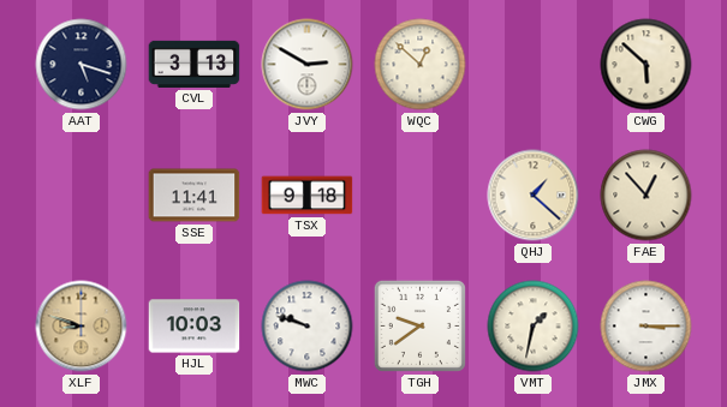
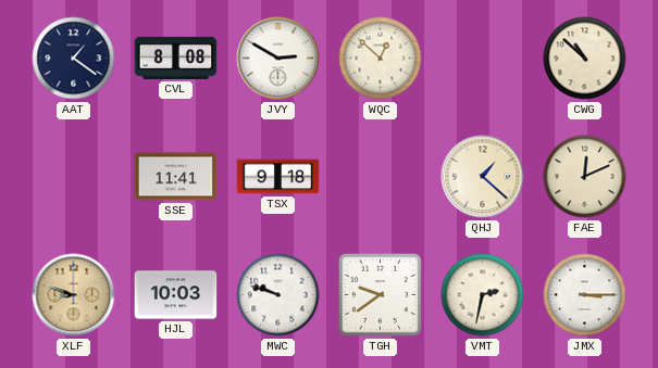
AAT: 5:18 -> 1:21 (74, 59)
CVL: 3:13 -> 8:08 (176, 58)
CWG: 5:52 -> 10:52 (585, 59)
FAE: 12:53 -> 12:11 (585, 177)
VMT: 1:32 -> 2:32 (483, 295)
